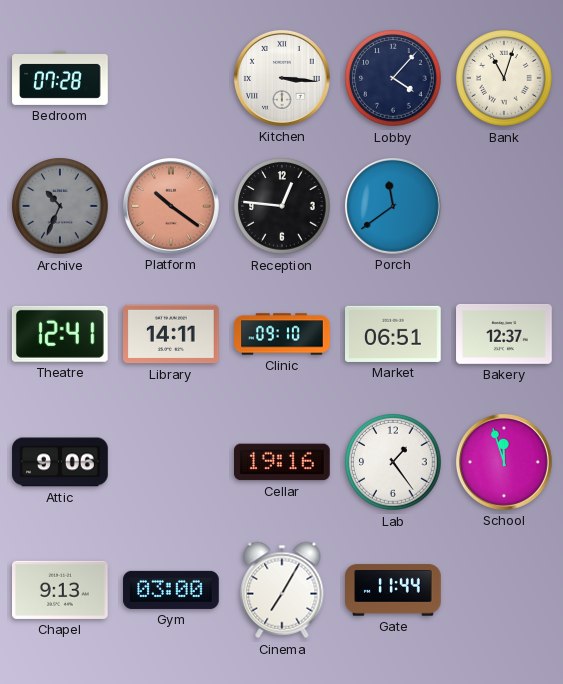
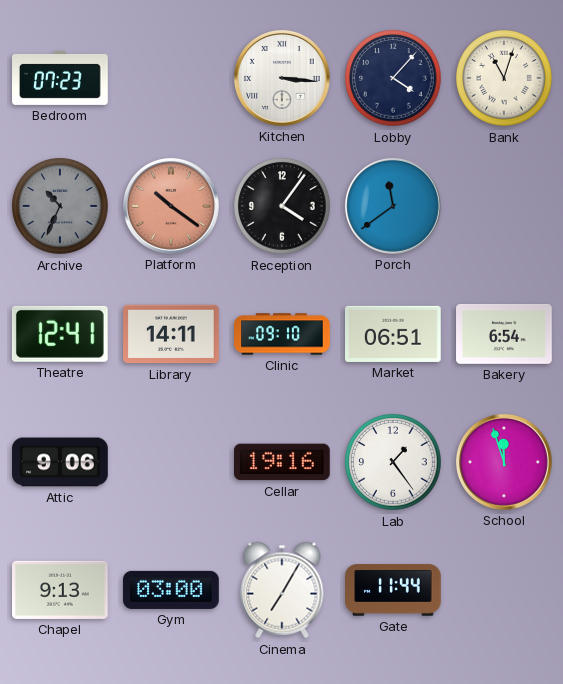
Bedroom: 07:28 -> 07:23 (60, 78)
Reception: 12:46 -> 4:06 (282, 206)
Bakery: 12:37 -> 6:54 (504, 334)
